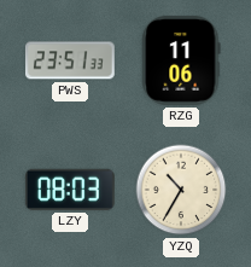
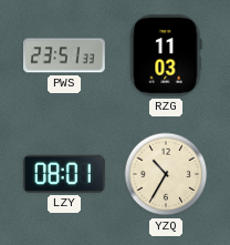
RZG: 11:06 -> 11:03 (166, 55)
LZY: 08:03 -> 08:01 (64, 174)
